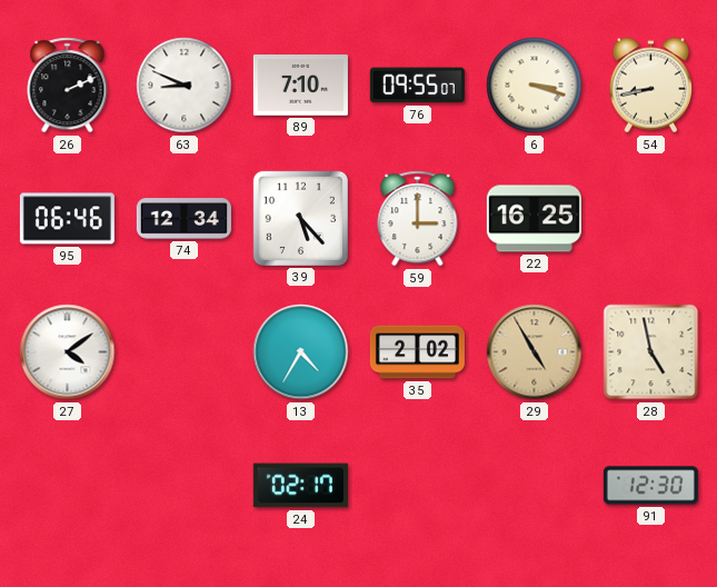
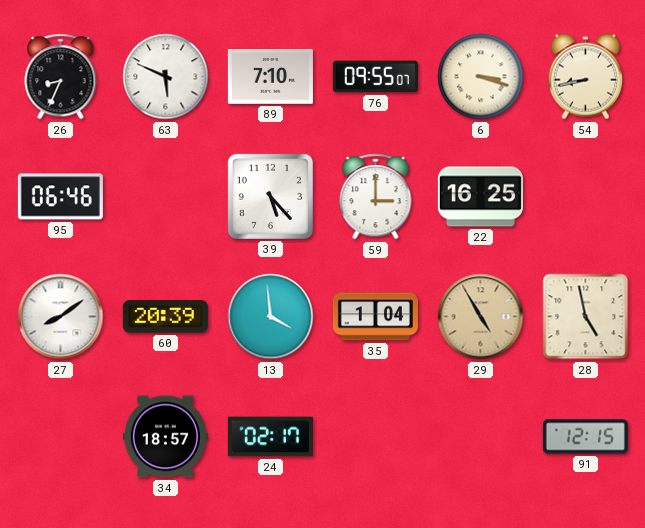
26: 2:11 -> 8:34 (61, 77)
63: 8:49 -> 5:49 (166, 77)
74: 12:34 -> none (183, 219)
27: 4:09 -> 8:09 (61, 317)
60: none -> 20:39 (165, 317)
13: 4:35 -> 3:59 (271, 317)
35: 2:02 -> 1:04 (375, 317)
34: none -> 18:57 (165, 437)
91: 12:30 -> 12:15 (585, 437)
